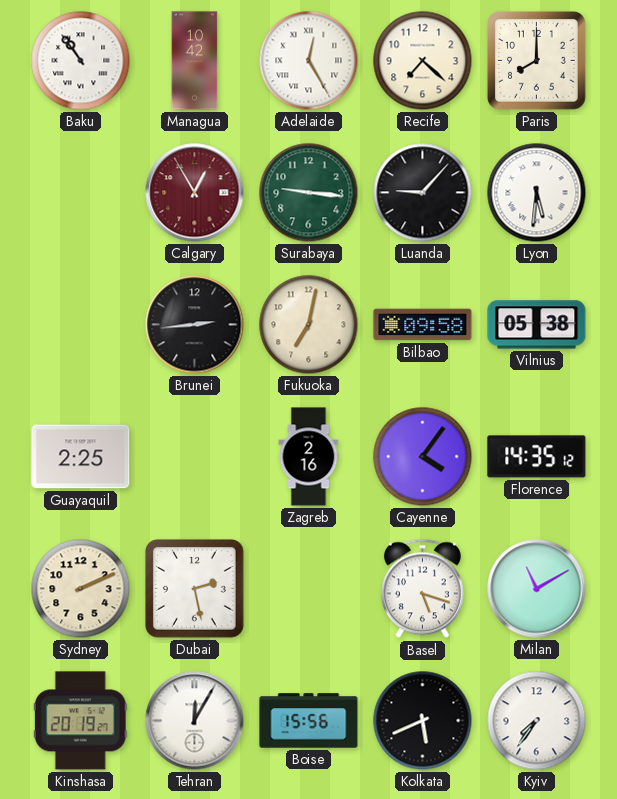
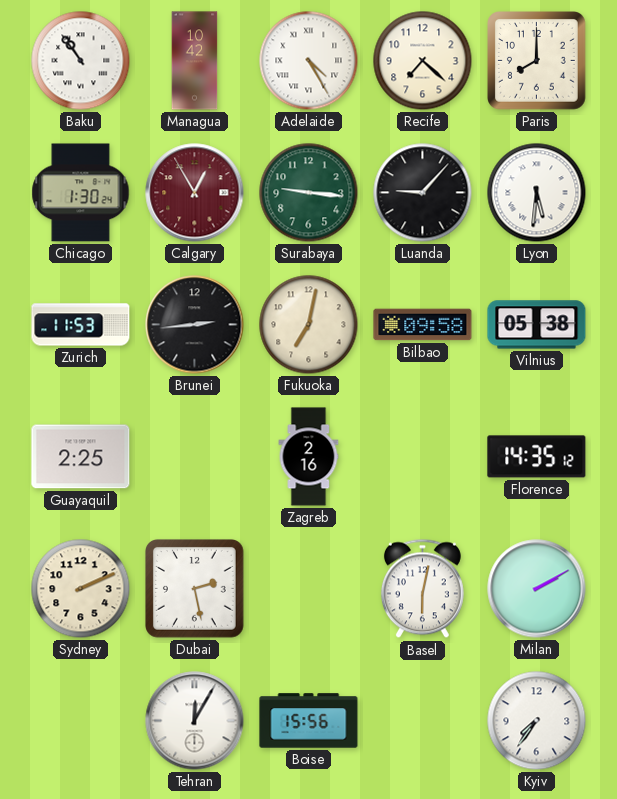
Adelaide: 12:25 -> 4:25 (309, 61)
Chicago: none -> 1:30 (81, 193)
Zurich: none -> 11:53 (81, 325)
Cayenne: 4:06 -> none (423, 457)
Basel: 5:18 -> 6:02 (422, 589)
Milan: 11:10 -> 2:10 (537, 589)
Kinshasa: 20:19 -> none (80, 721)
Kolkata: 5:41 -> none (423, 721)
